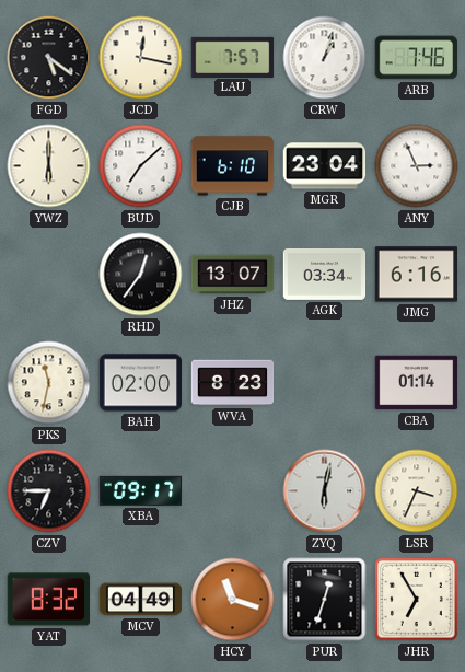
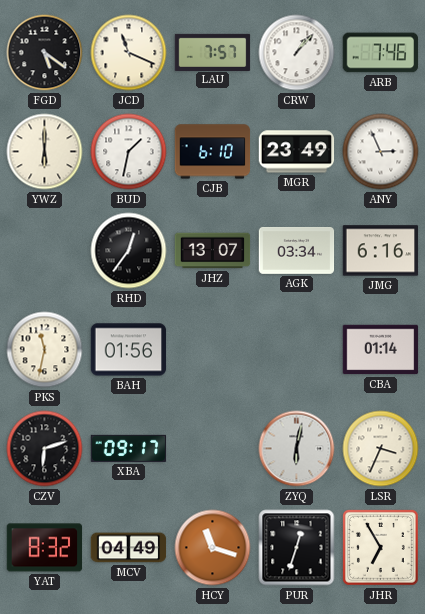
JCD: 12:17 -> 11:19 (129, 53)
CRW: 1:03 -> 1:07 (297, 53)
BUD: 7:08 -> 1:32 (129, 152)
MGR: 23:04 -> 23:49 (297, 152)
BAH: 02:00 -> 01:56 (129, 350)
WVA: 8:23 -> none (233, 383)
CZV: 6:45 -> 6:12 (45, 449)
